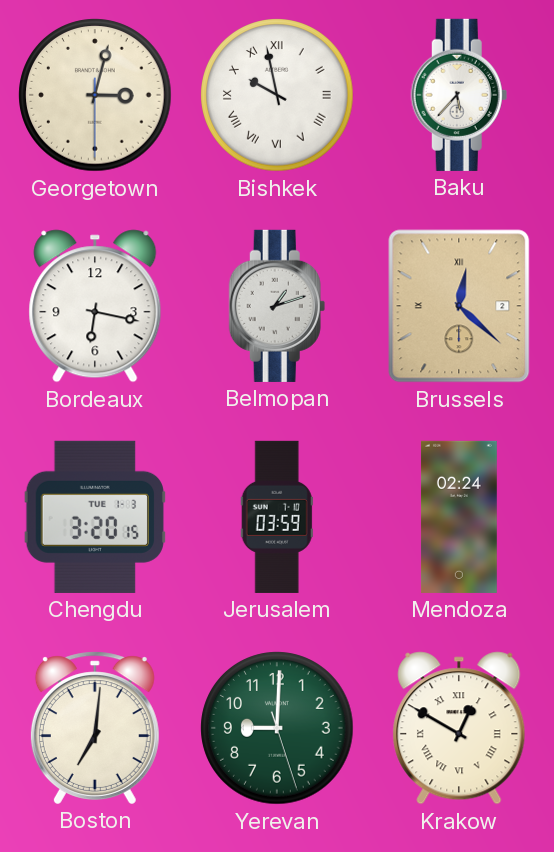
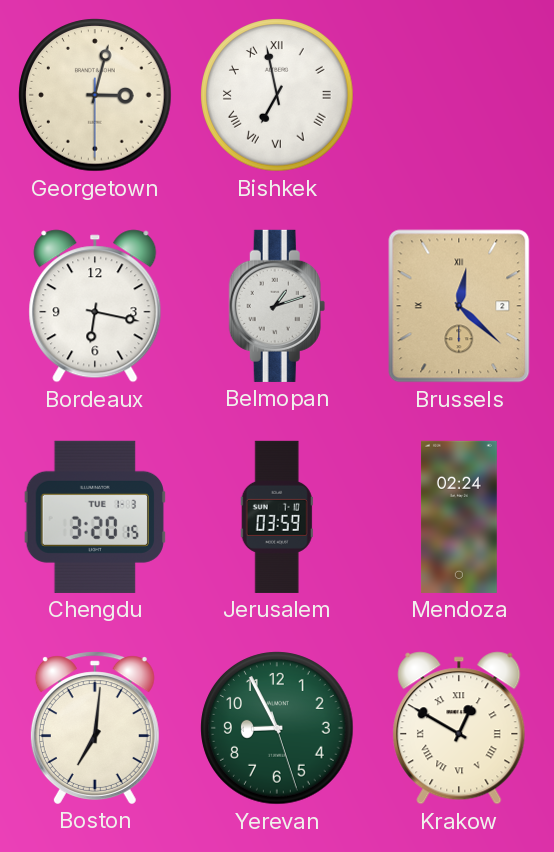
Bishkek: 9:58 -> 6:58 (277, 95)
Baku: 5:37 -> none (459, 95)
Yerevan: 9:00 -> 8:55 (277, 728)
